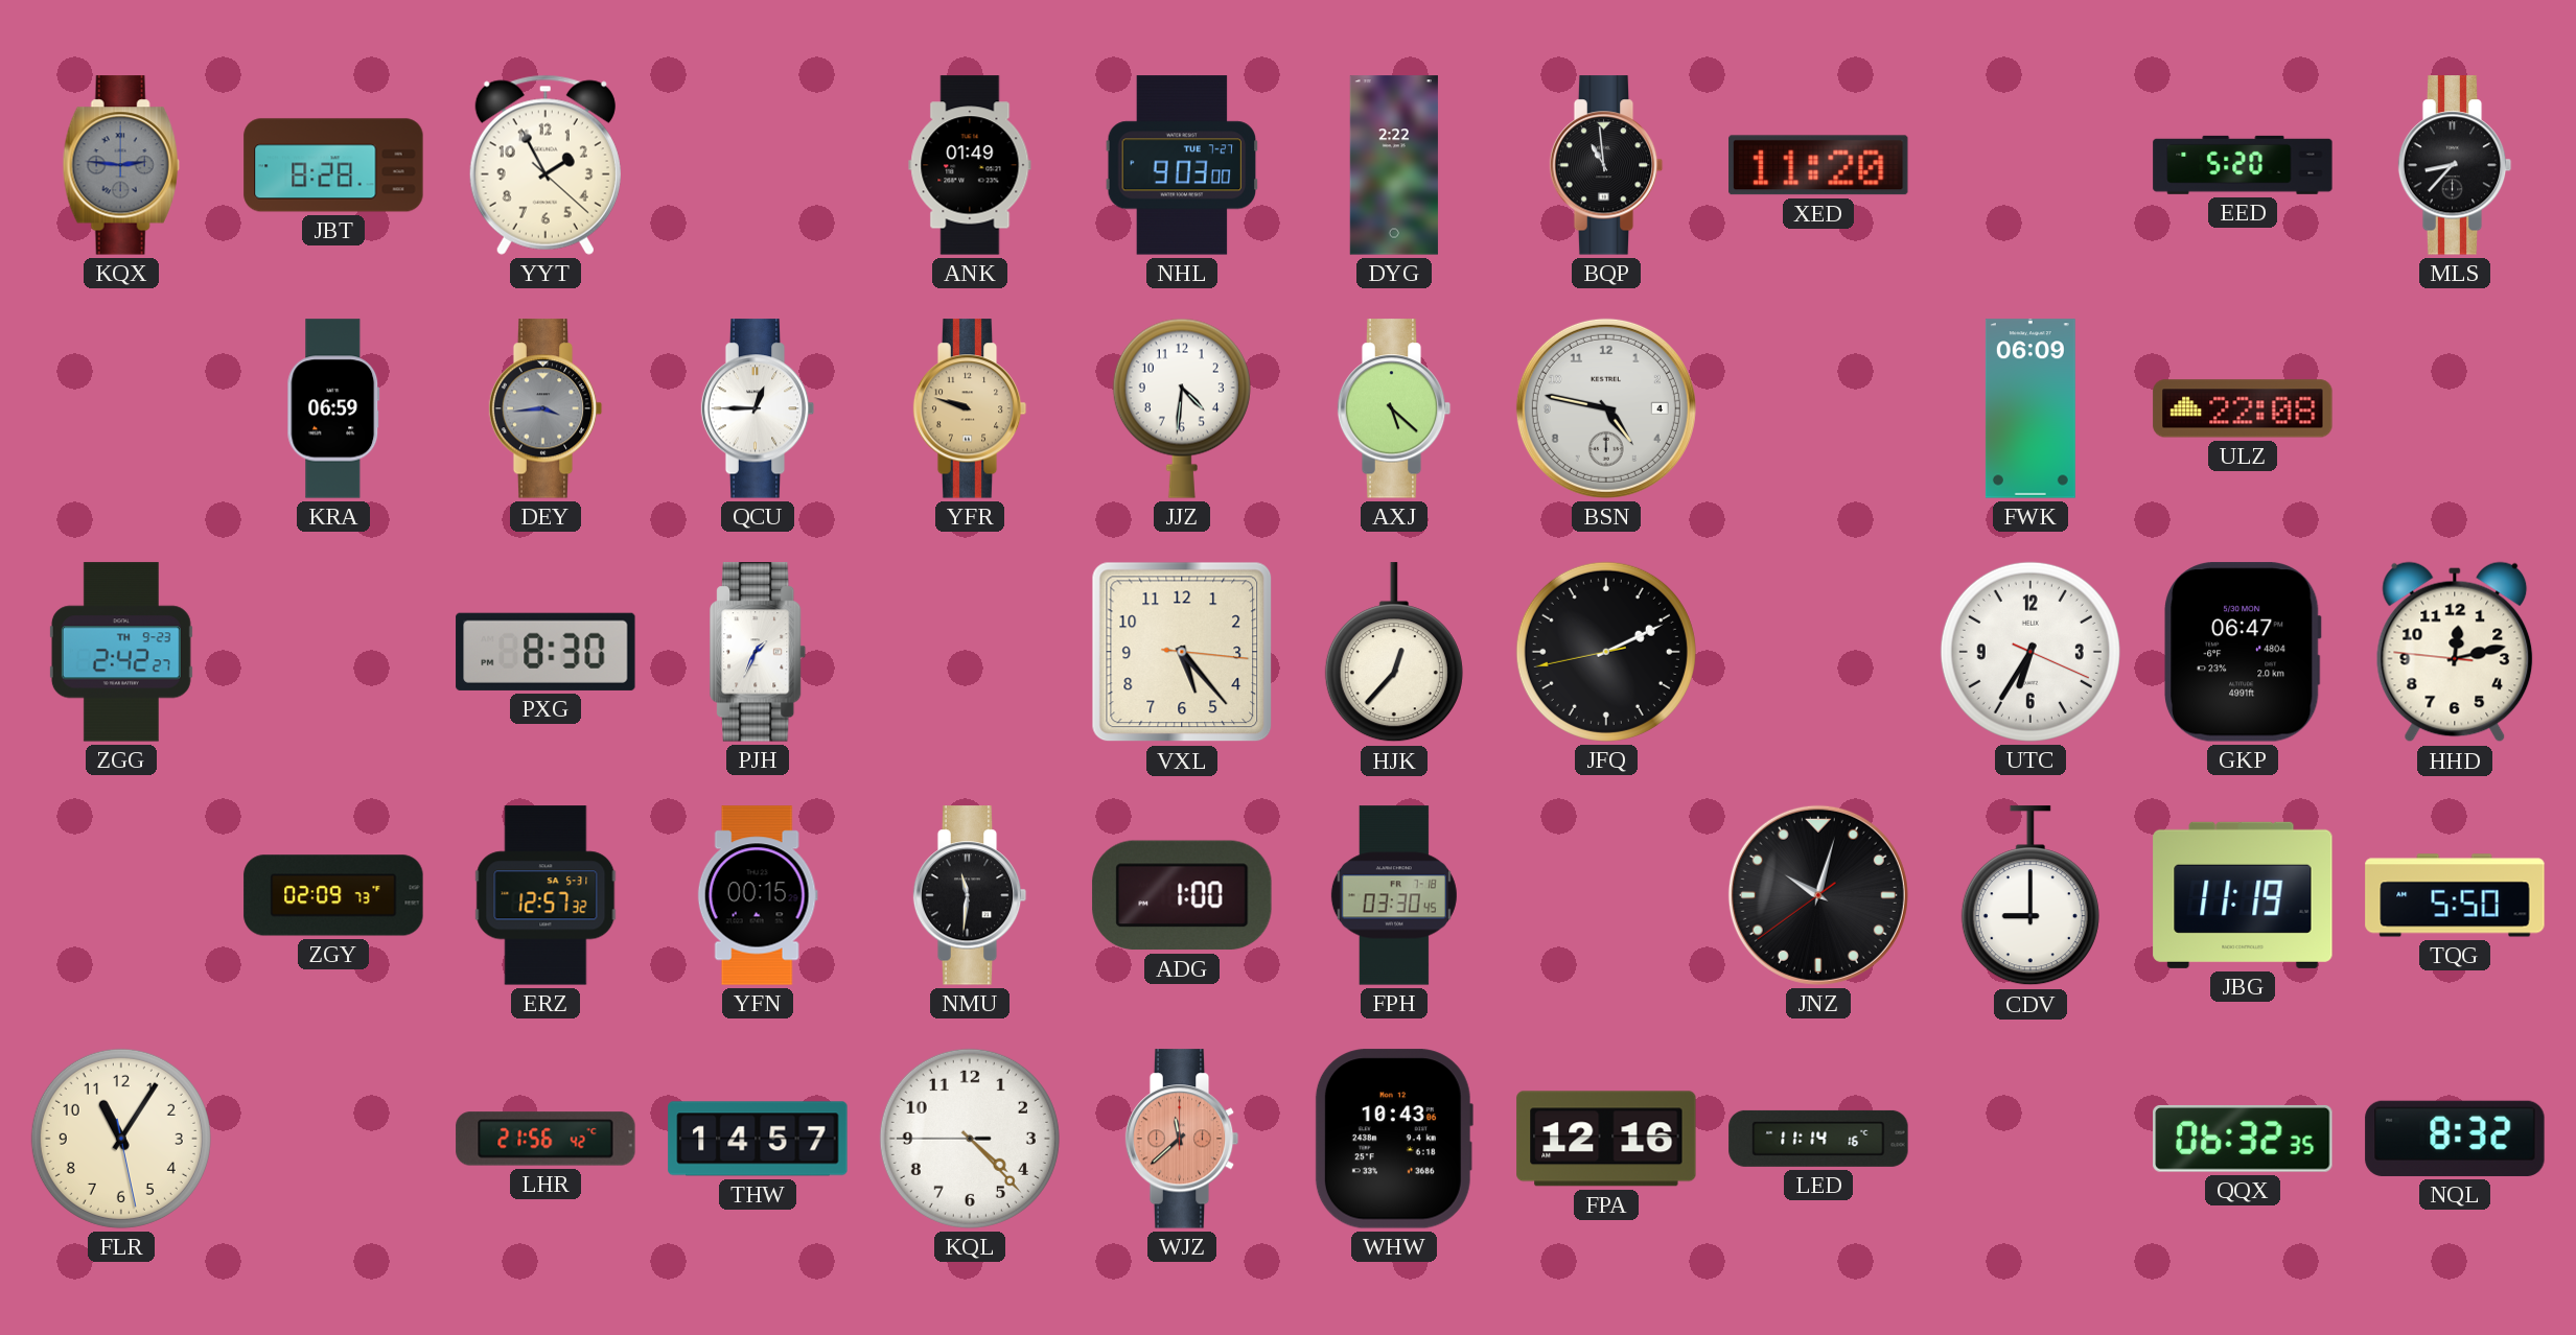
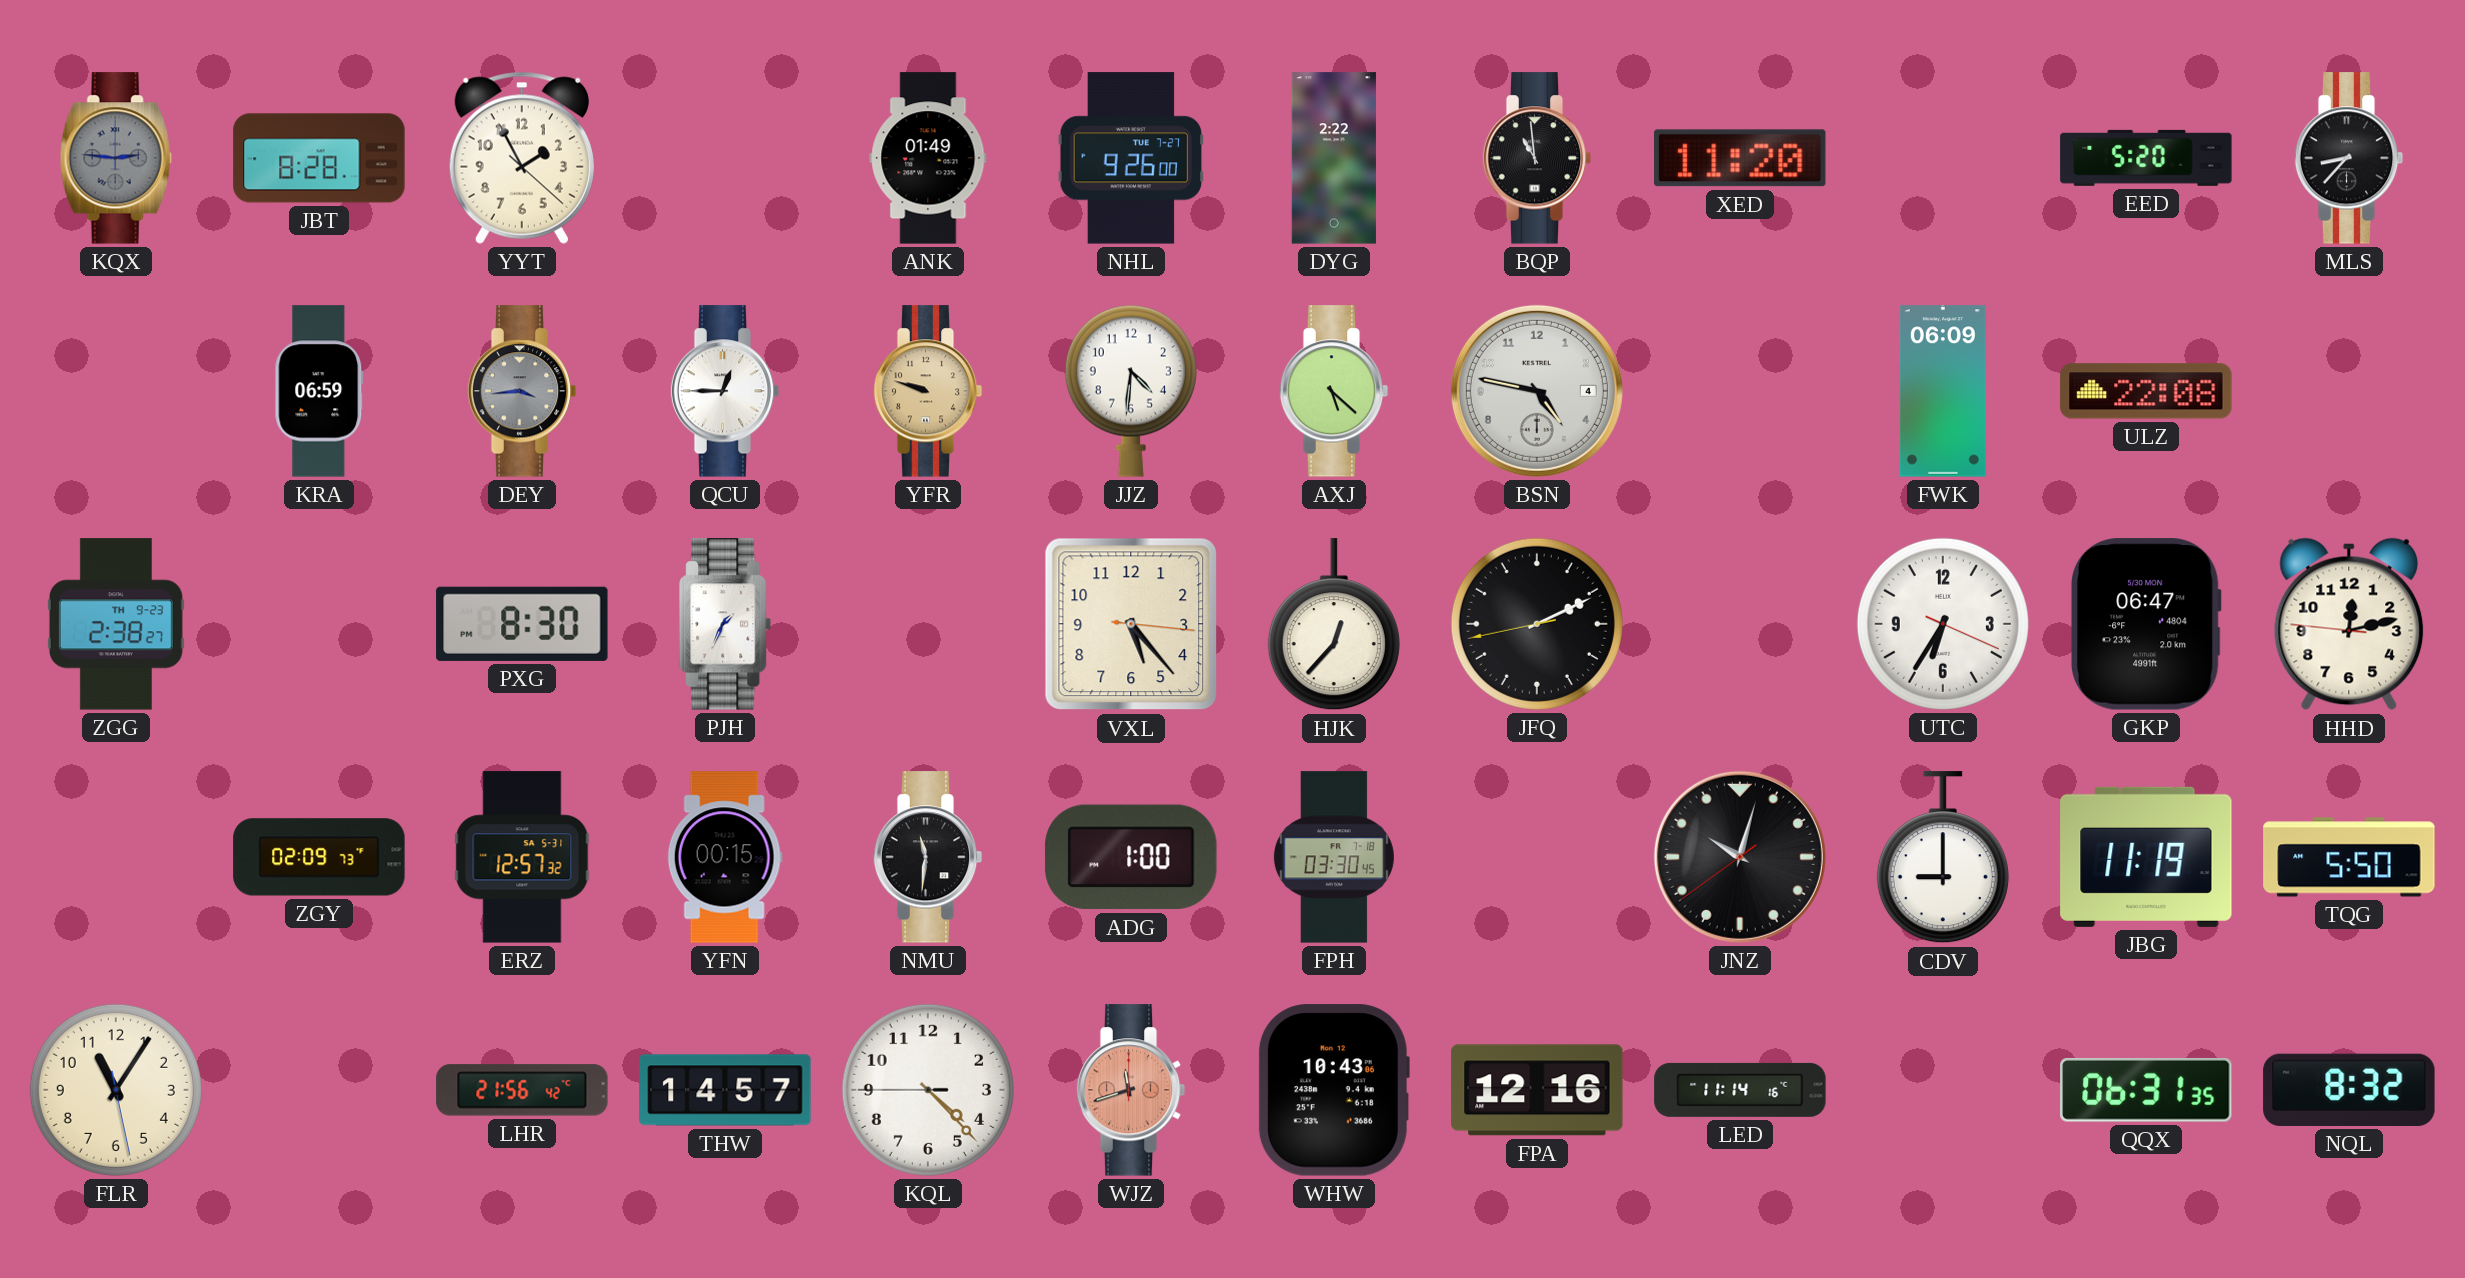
NHL: 9:03 -> 9:26 (1131, 158)
ZGG: 2:42 -> 2:38 (116, 624)
WJZ: 11:38 -> 11:42 (1131, 1090)
QQX: 06:32 -> 06:31 (2146, 1090)
